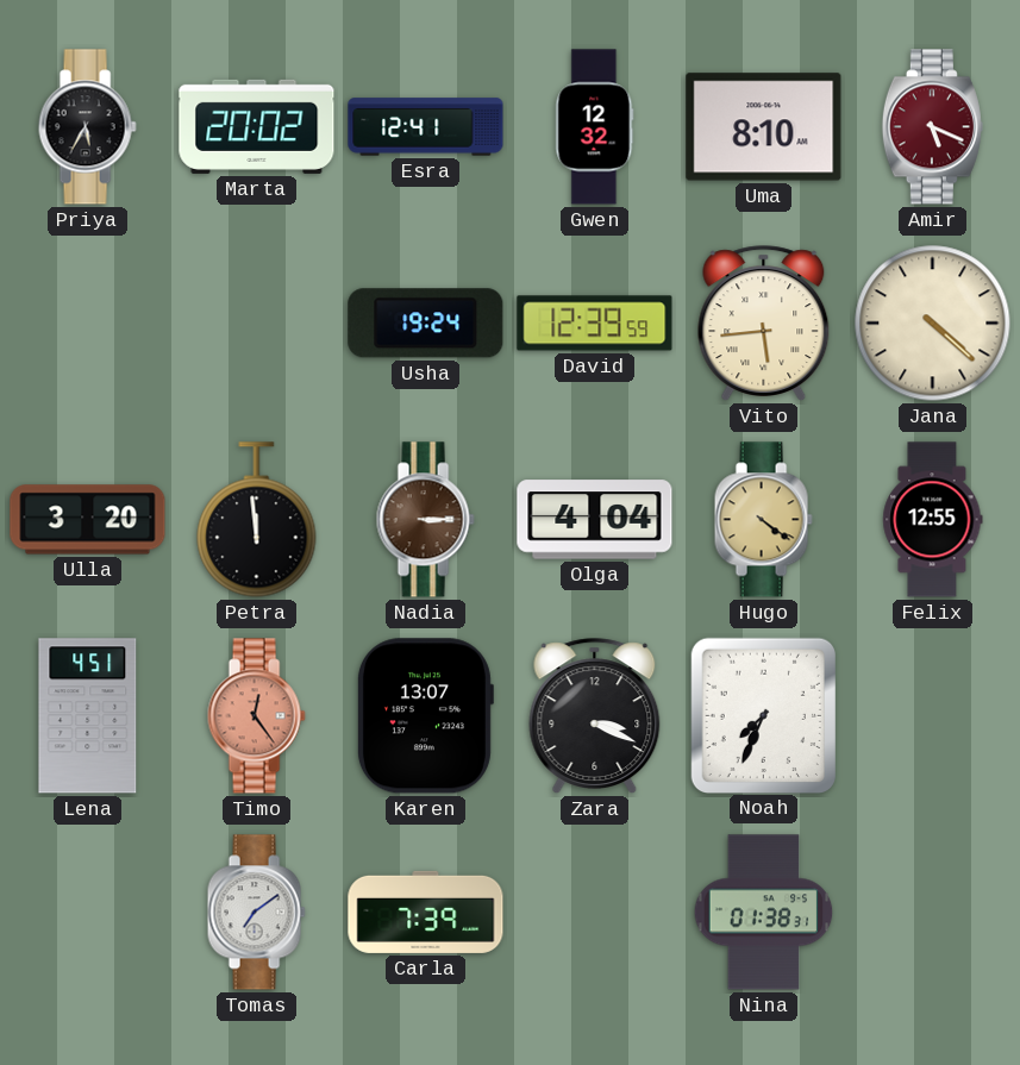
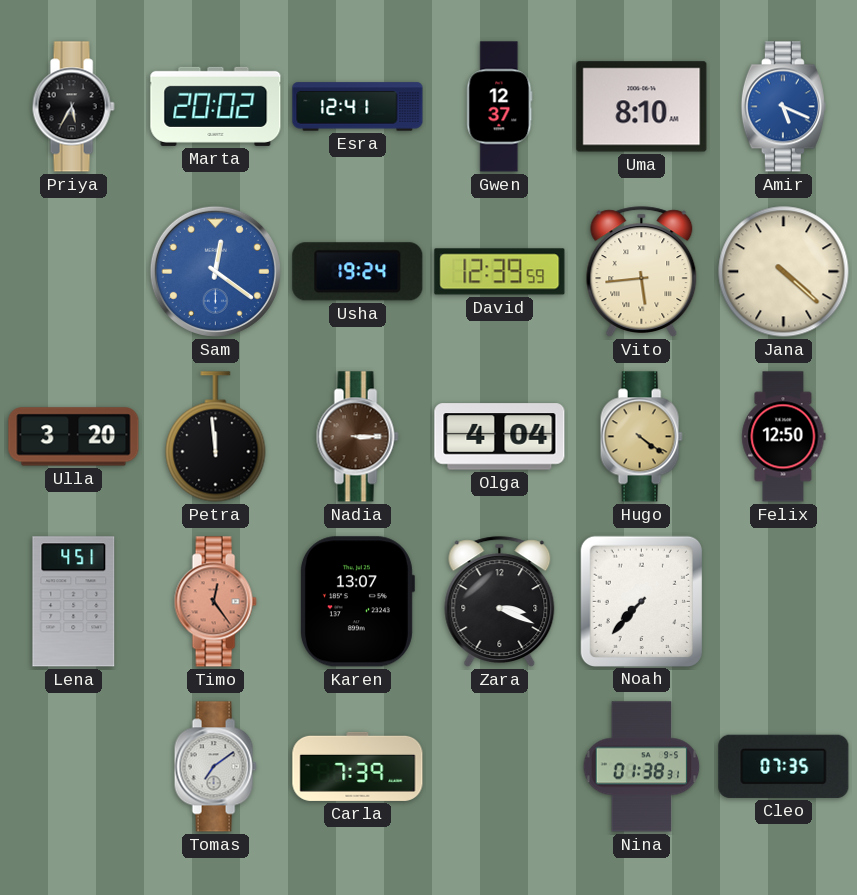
Gwen: 12:32 -> 12:37 (500, 107)
Amir dial: burgundy -> blue (783, 107)
Sam: none -> 12:21 (215, 271)
Felix: 12:55 -> 12:50 (784, 437)
Noah: 7:34 -> 7:37 (641, 601)
Cleo: none -> 07:35 (784, 766)
